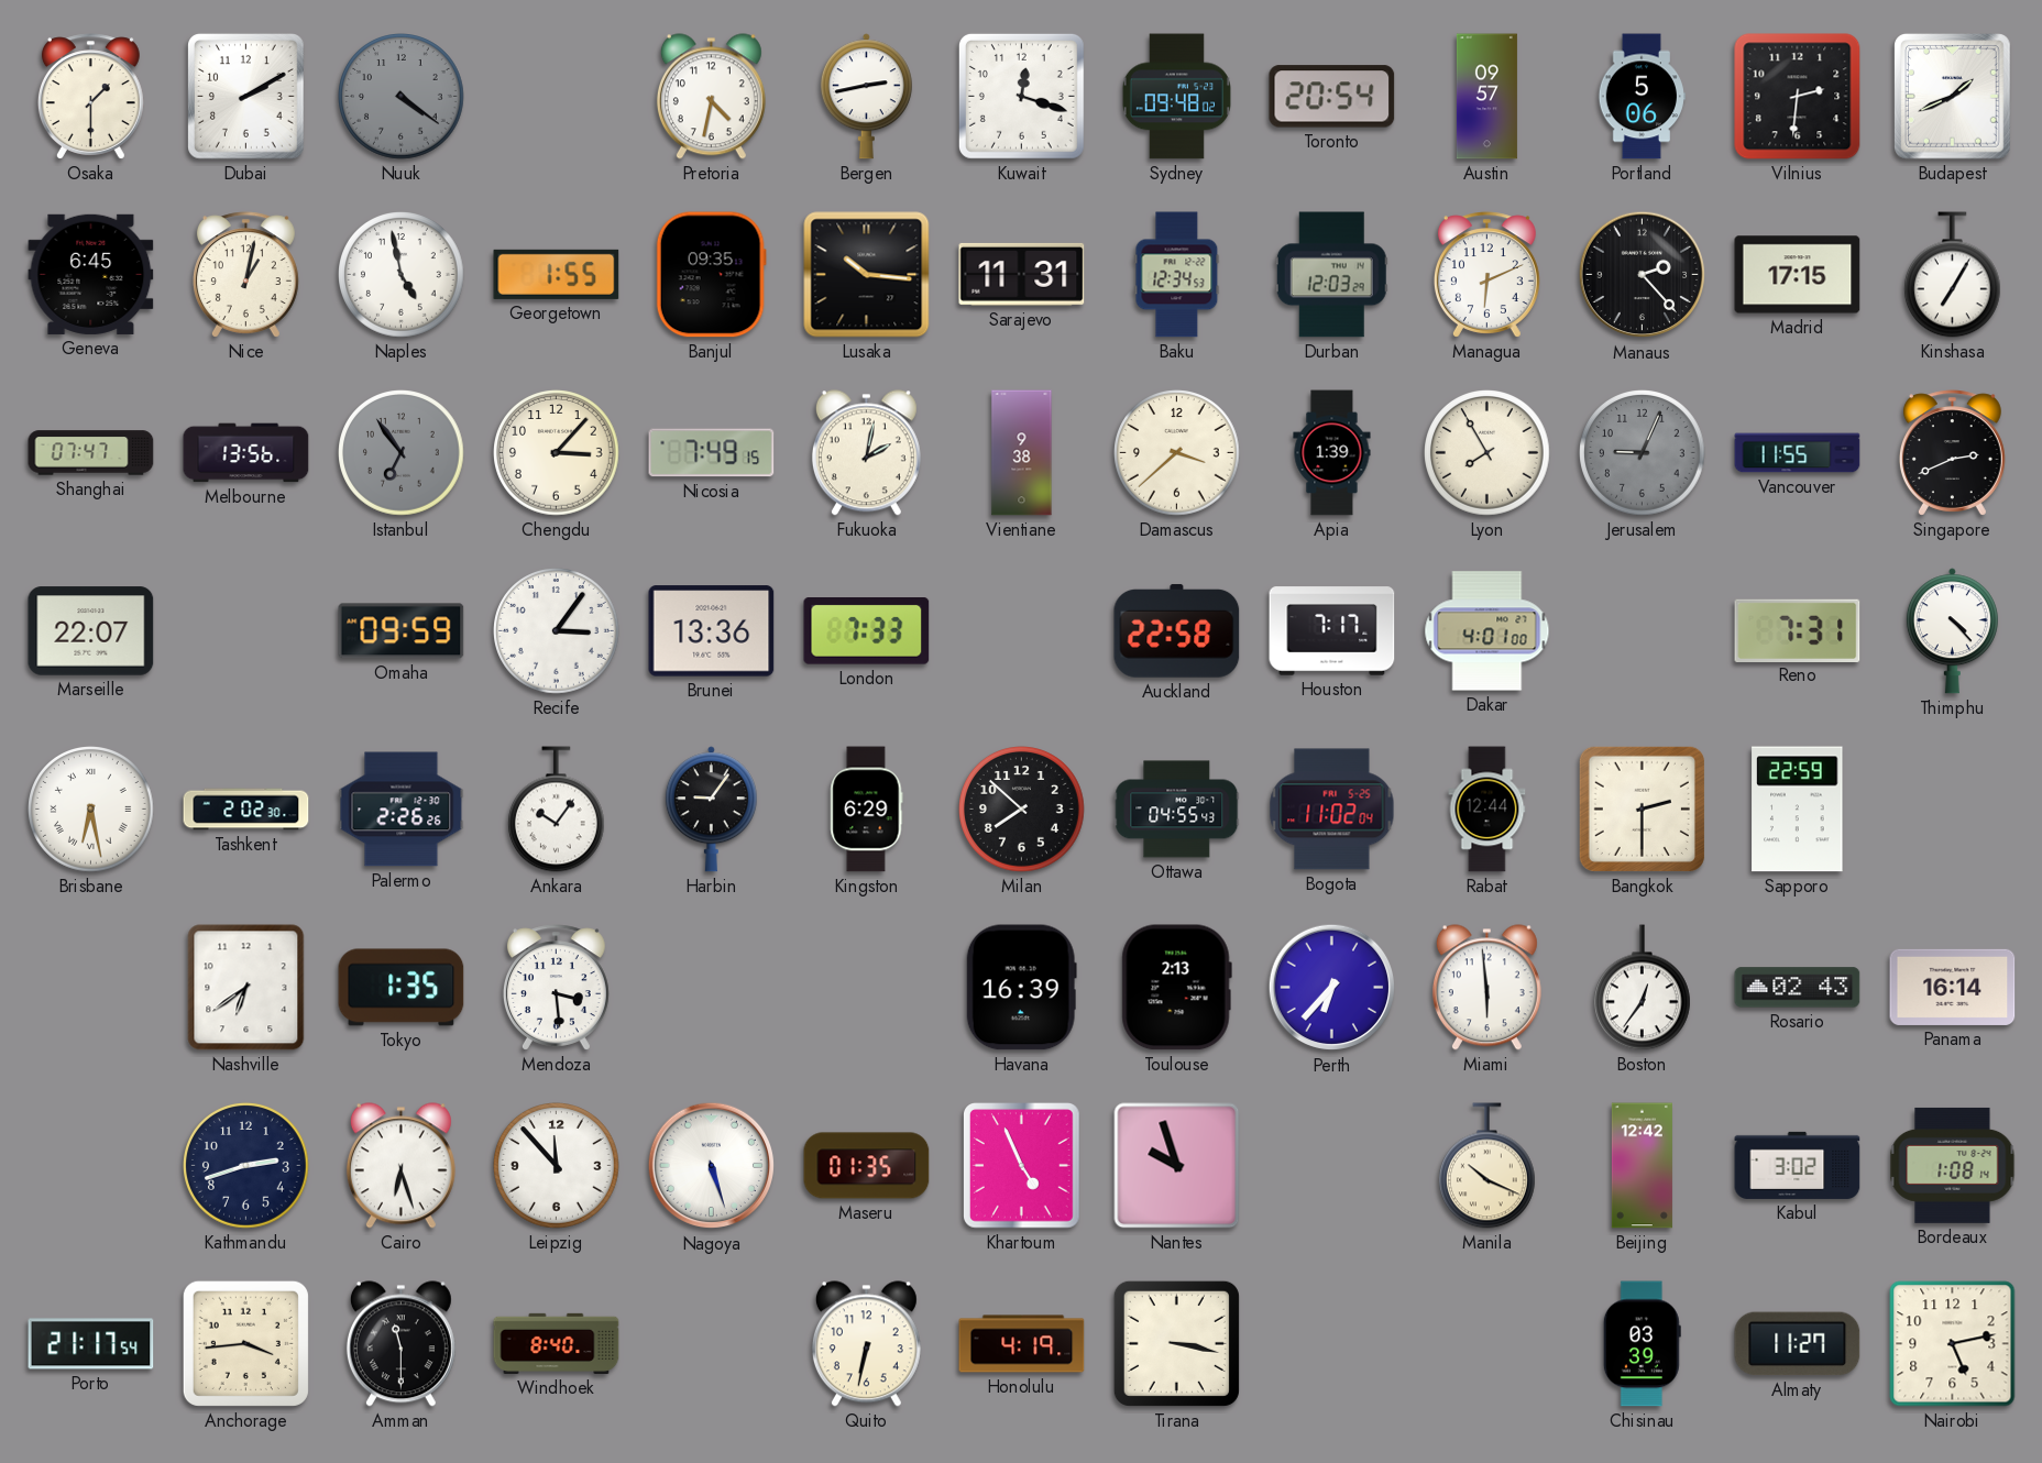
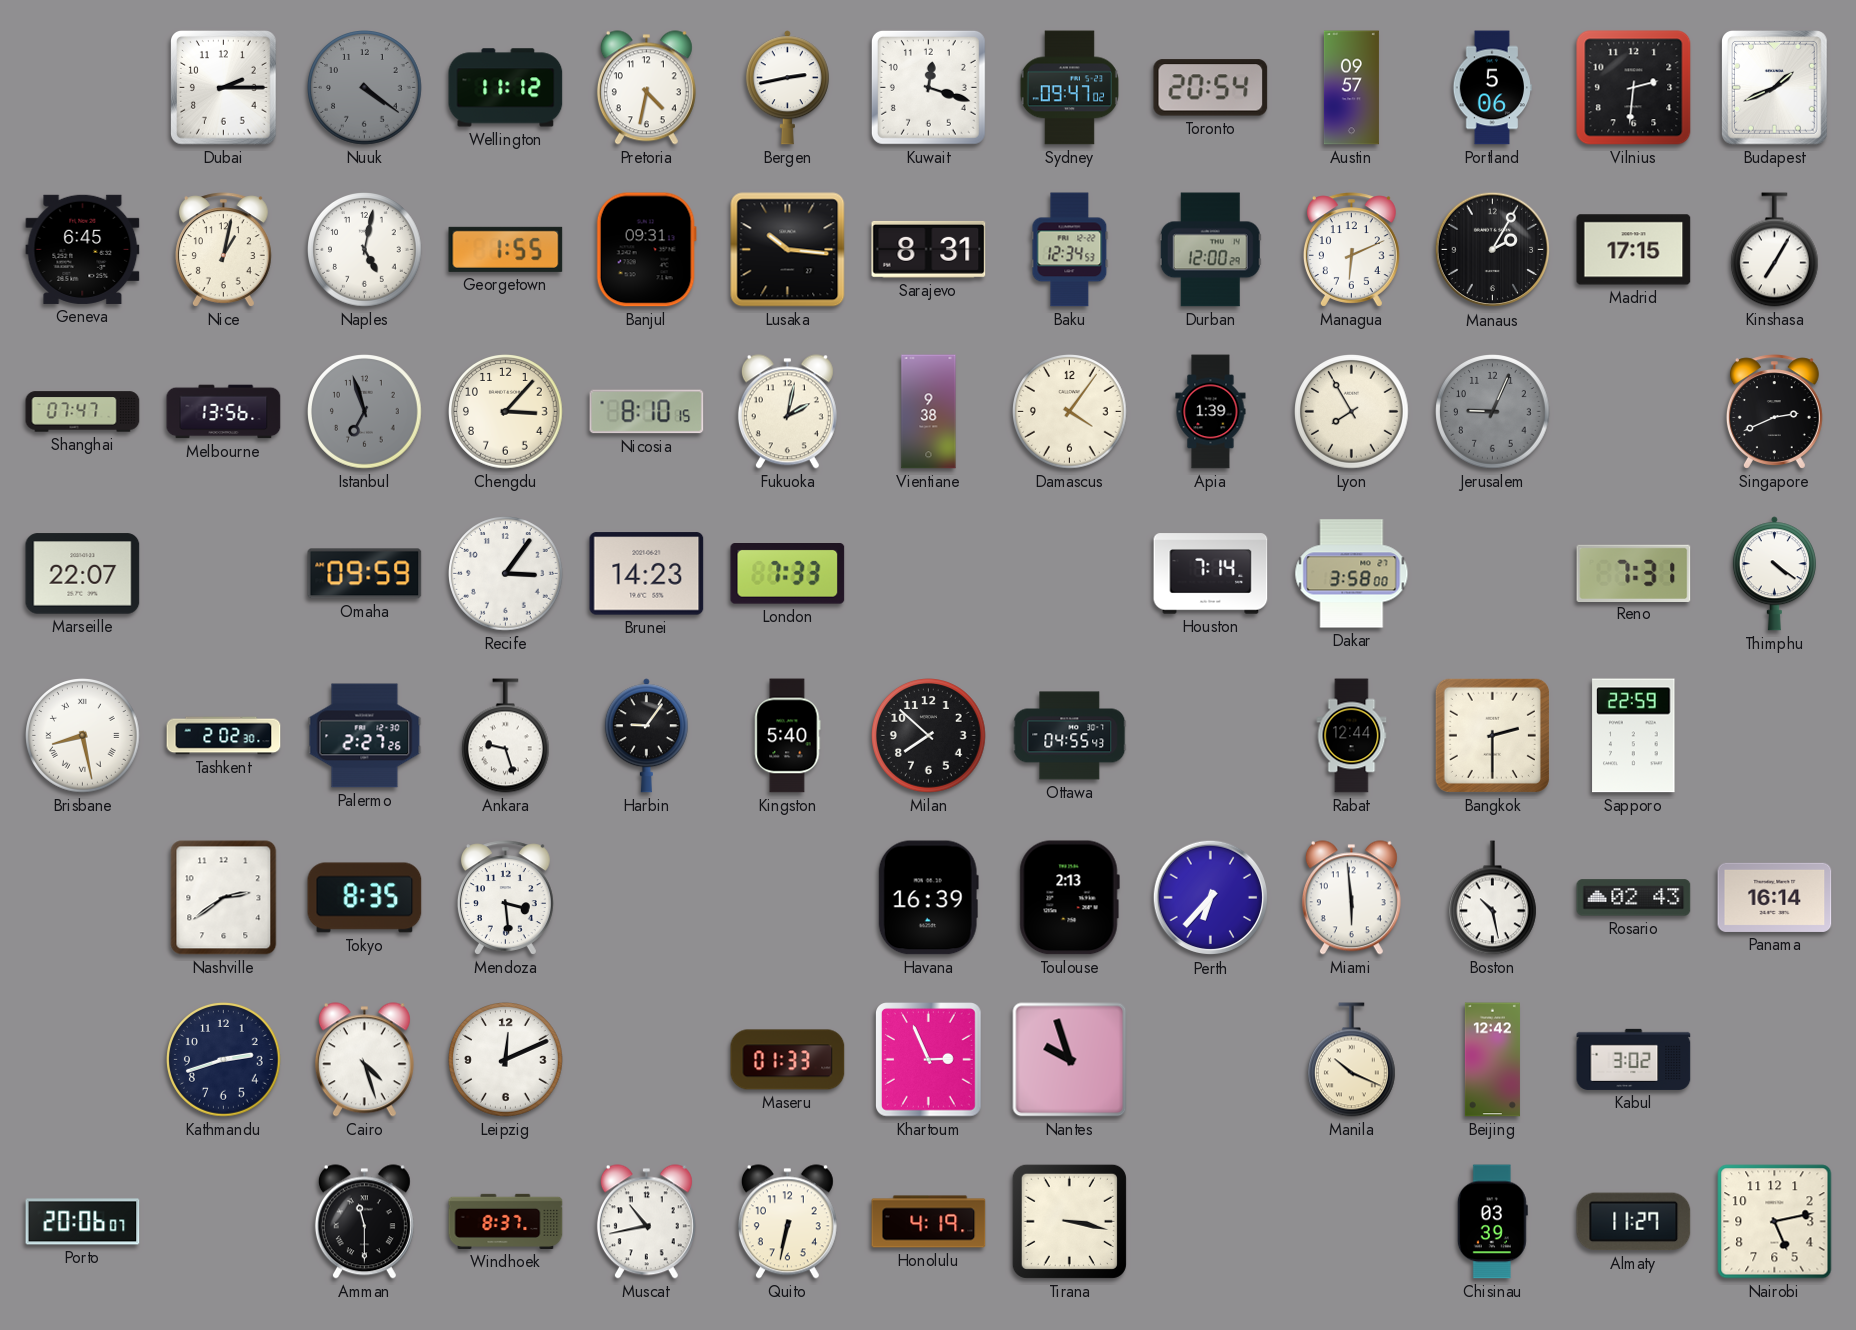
Osaka: 1:30 -> none (90, 97)
Dubai: 2:10 -> 2:15 (224, 88)
Wellington: none -> 11:12 (506, 88)
Sydney: 09:48 -> 09:47 (1069, 88)
Naples: 4:58 -> 5:02 (365, 250)
Banjul: 09:35 -> 09:31 (646, 250)
Sarajevo: 11:31 -> 8:31 (929, 249)
Durban: 12:03 -> 12:00 (1210, 250)
Manaus: 2:23 -> 2:05 (1493, 250)
Istanbul: 6:54 -> 6:57 (365, 412)
Nicosia: 7:49 -> 8:10 (647, 412)
Damascus: 3:38 -> 4:06 (1070, 412)
Vancouver: 11:55 -> none (1798, 453)
Brunei: 13:36 -> 14:23 (647, 574)
Auckland: 22:58 -> none (1177, 630)
Houston: 7:17 -> 7:14 (1211, 574)
Dakar: 4:01 -> 3:58 (1352, 574)
Thimphu: 4:23 -> 4:21 (1774, 574)
Brisbane: 6:28 -> 8:28 (83, 736)
Palermo: 2:26 -> 2:27 (365, 736)
Ankara: 10:06 -> 9:27 (505, 736)
Kingston: 6:29 -> 5:40 (788, 736)
Bogota: 11:02 -> none (1332, 810)
Nashville: 6:39 -> 2:39 (224, 898)
Tokyo: 1:35 -> 8:35 (365, 898)
Boston: 12:36 -> 10:28 (1492, 898)
Cairo: 6:27 -> 4:27 (364, 1060)
Leipzig: 11:53 -> 12:11 (506, 1060)
Nagoya: 5:27 -> none (712, 1166)
Maseru: 01:35 -> 01:33 (788, 1060)
Khartoum: 4:56 -> 2:56 (929, 1060)
Bordeaux: 1:08 -> none (1953, 1165)
Porto: 21:17 -> 20:06 (83, 1222)
Anchorage: 3:44 -> none (245, 1343)
Windhoek: 8:40 -> 8:37 (506, 1221)
Muscat: none -> 10:43 (646, 1222)
